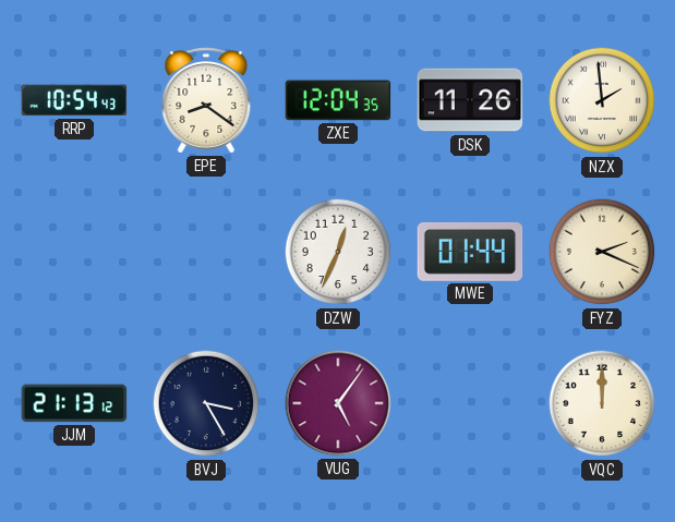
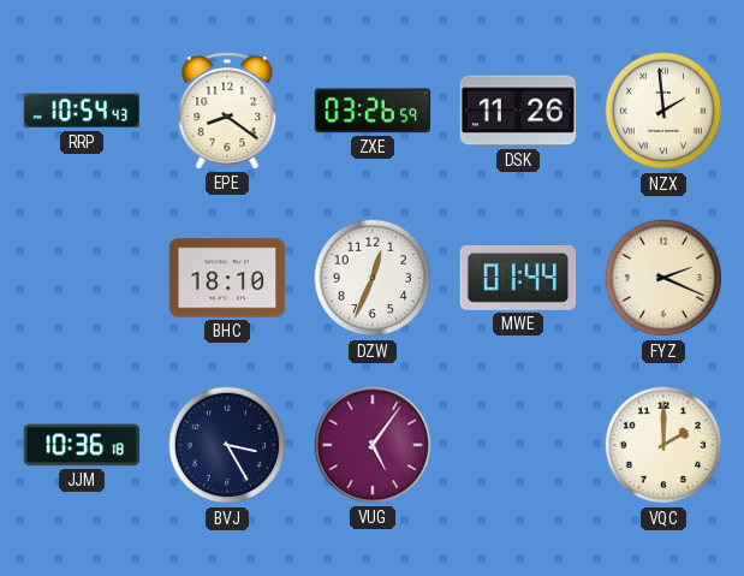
ZXE: 12:04 -> 03:26 (373, 111)
BHC: none -> 18:10 (227, 278)
JJM: 21:13 -> 10:36 (82, 445)
VQC: 12:00 -> 2:00 (663, 445)
